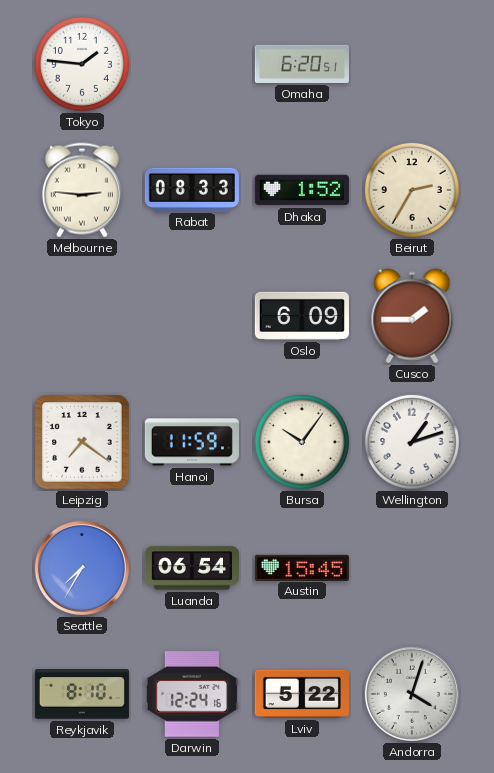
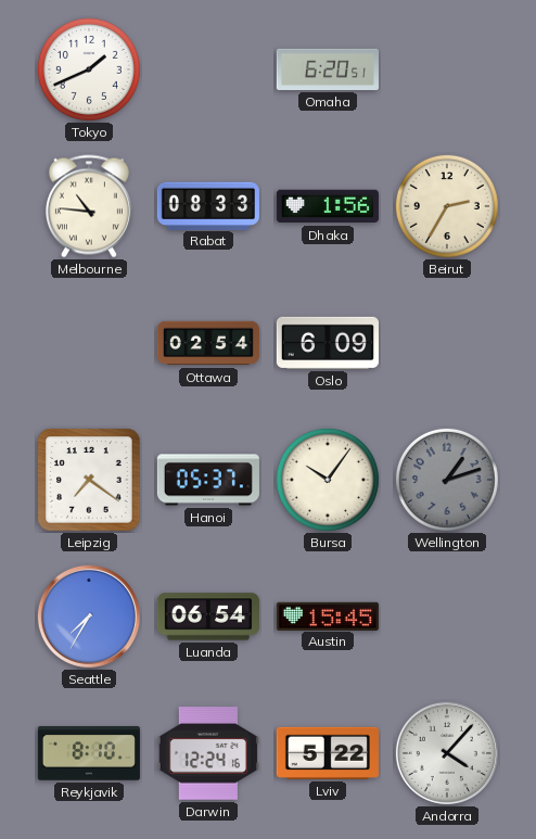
Tokyo: 1:46 -> 1:41 (89, 69)
Melbourne: 2:46 -> 10:46 (89, 206)
Dhaka: 1:52 -> 1:56 (328, 206)
Ottawa: none -> 02:54 (208, 343)
Cusco: 1:45 -> none (412, 316)
Hanoi: 11:59 -> 05:37 (208, 480)
Wellington dial: white -> grey (447, 480)
Andorra: 4:03 -> 4:07 (447, 753)
